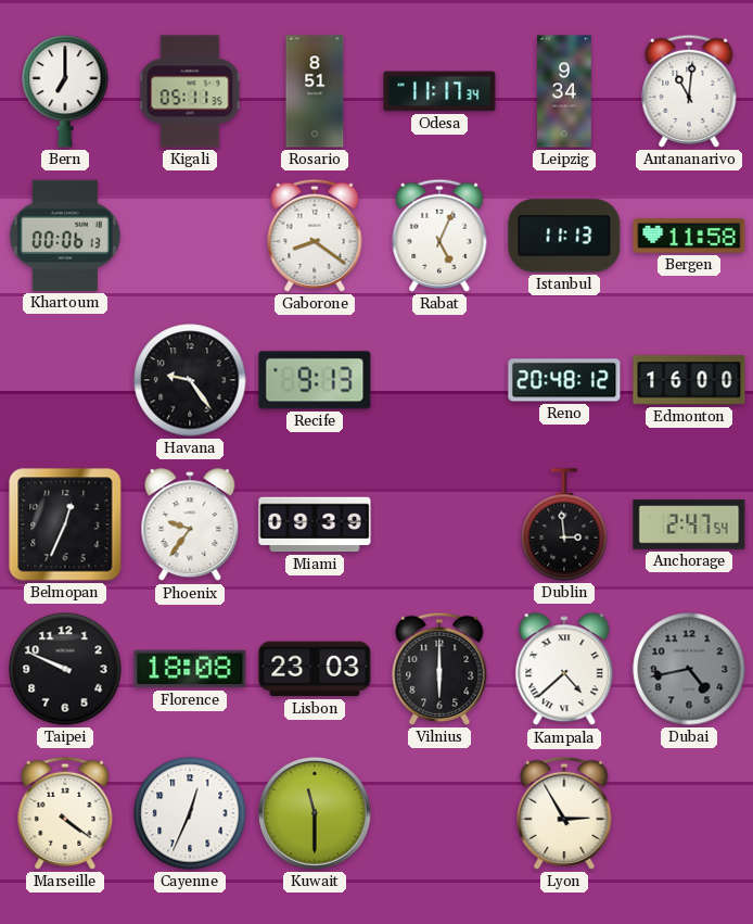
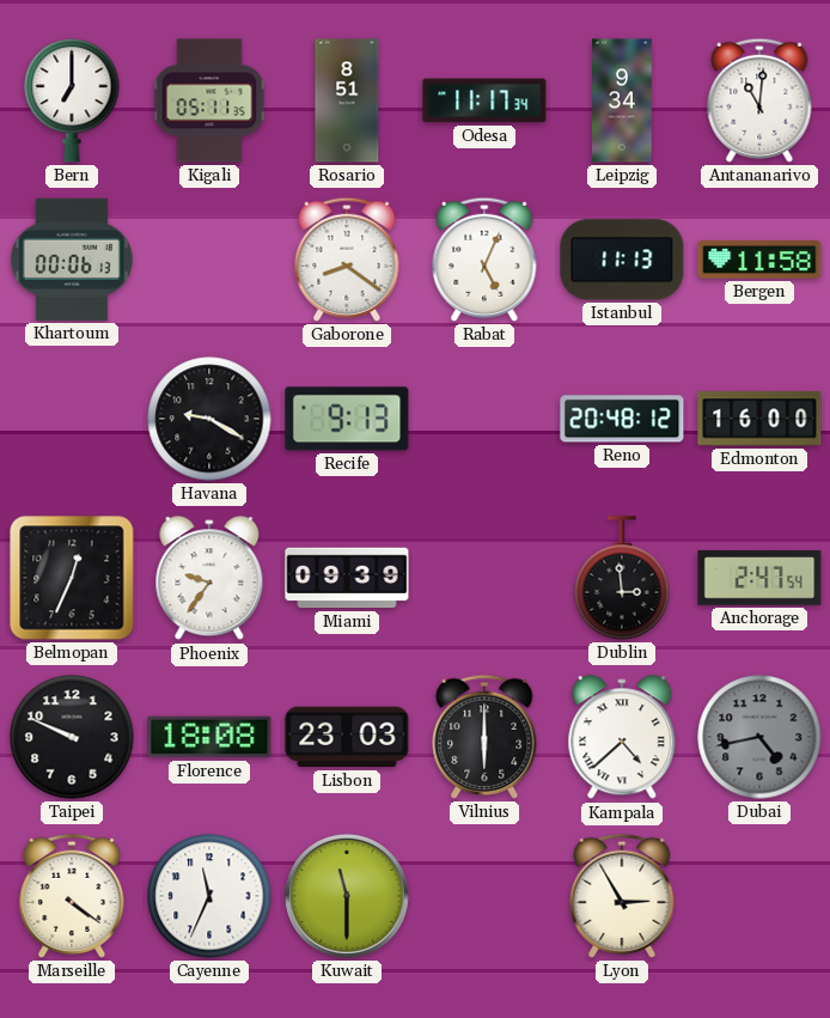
Havana: 9:24 -> 9:20 (209, 419)
Cayenne: 12:34 -> 11:34 (209, 896)
